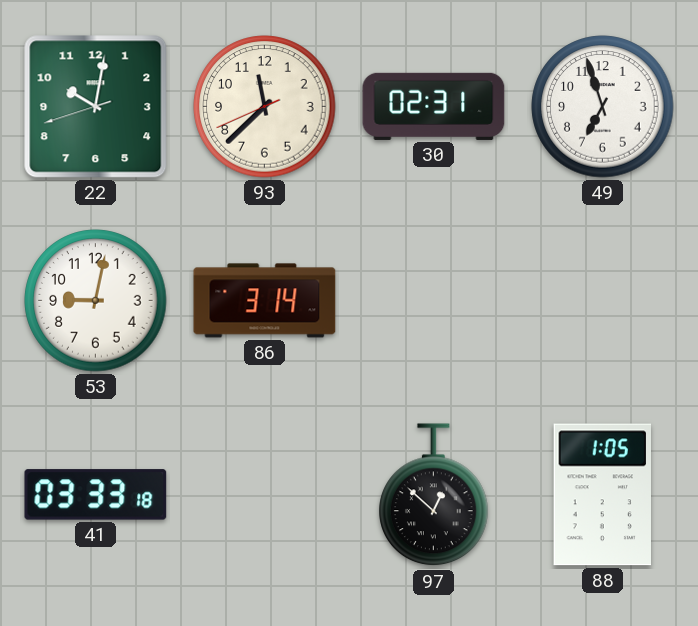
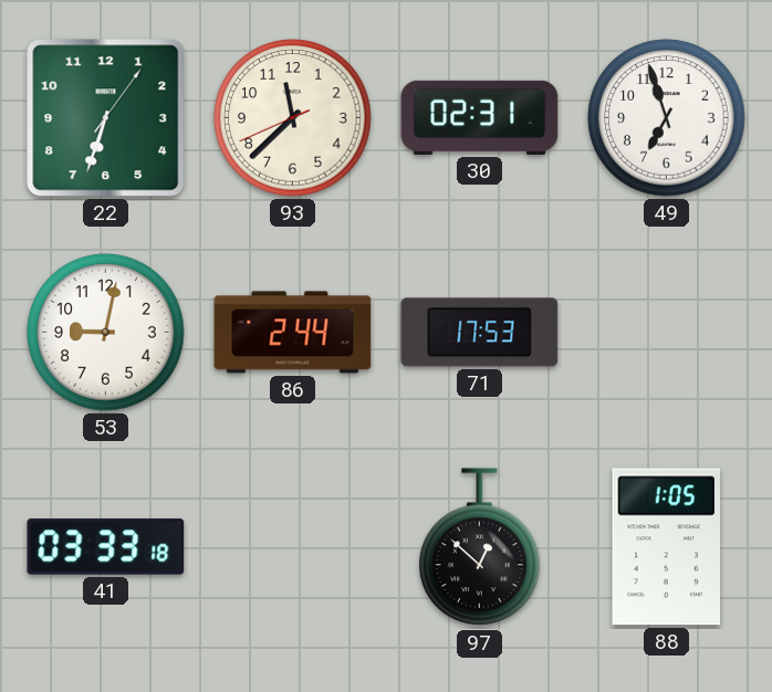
22: 10:01 -> 6:33 (106, 118)
86: 3:14 -> 2:44 (293, 333)
71: none -> 17:53 (480, 333)
